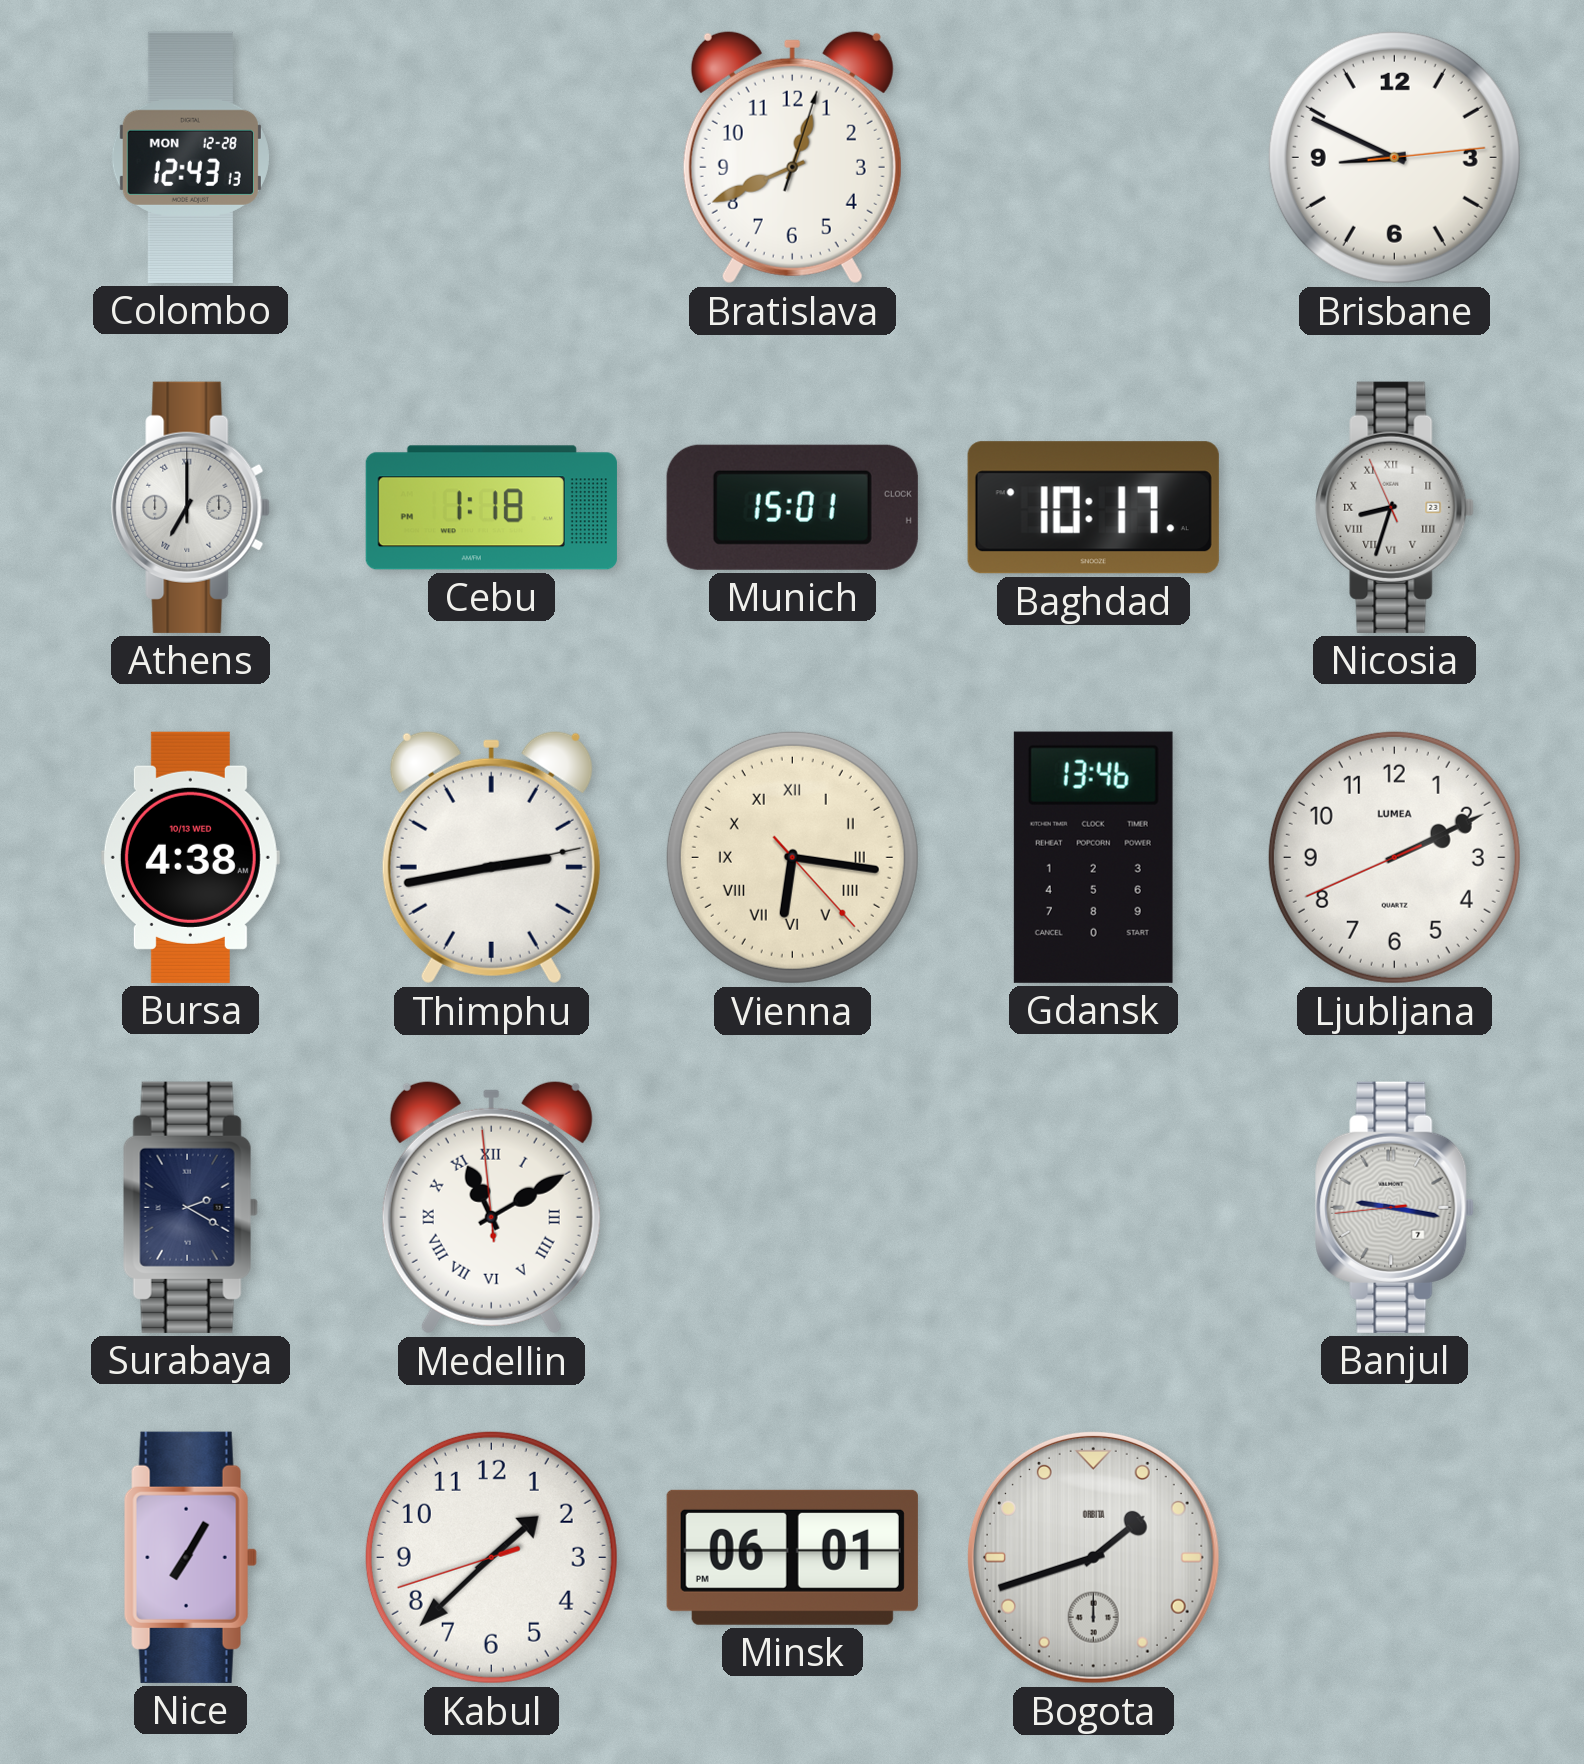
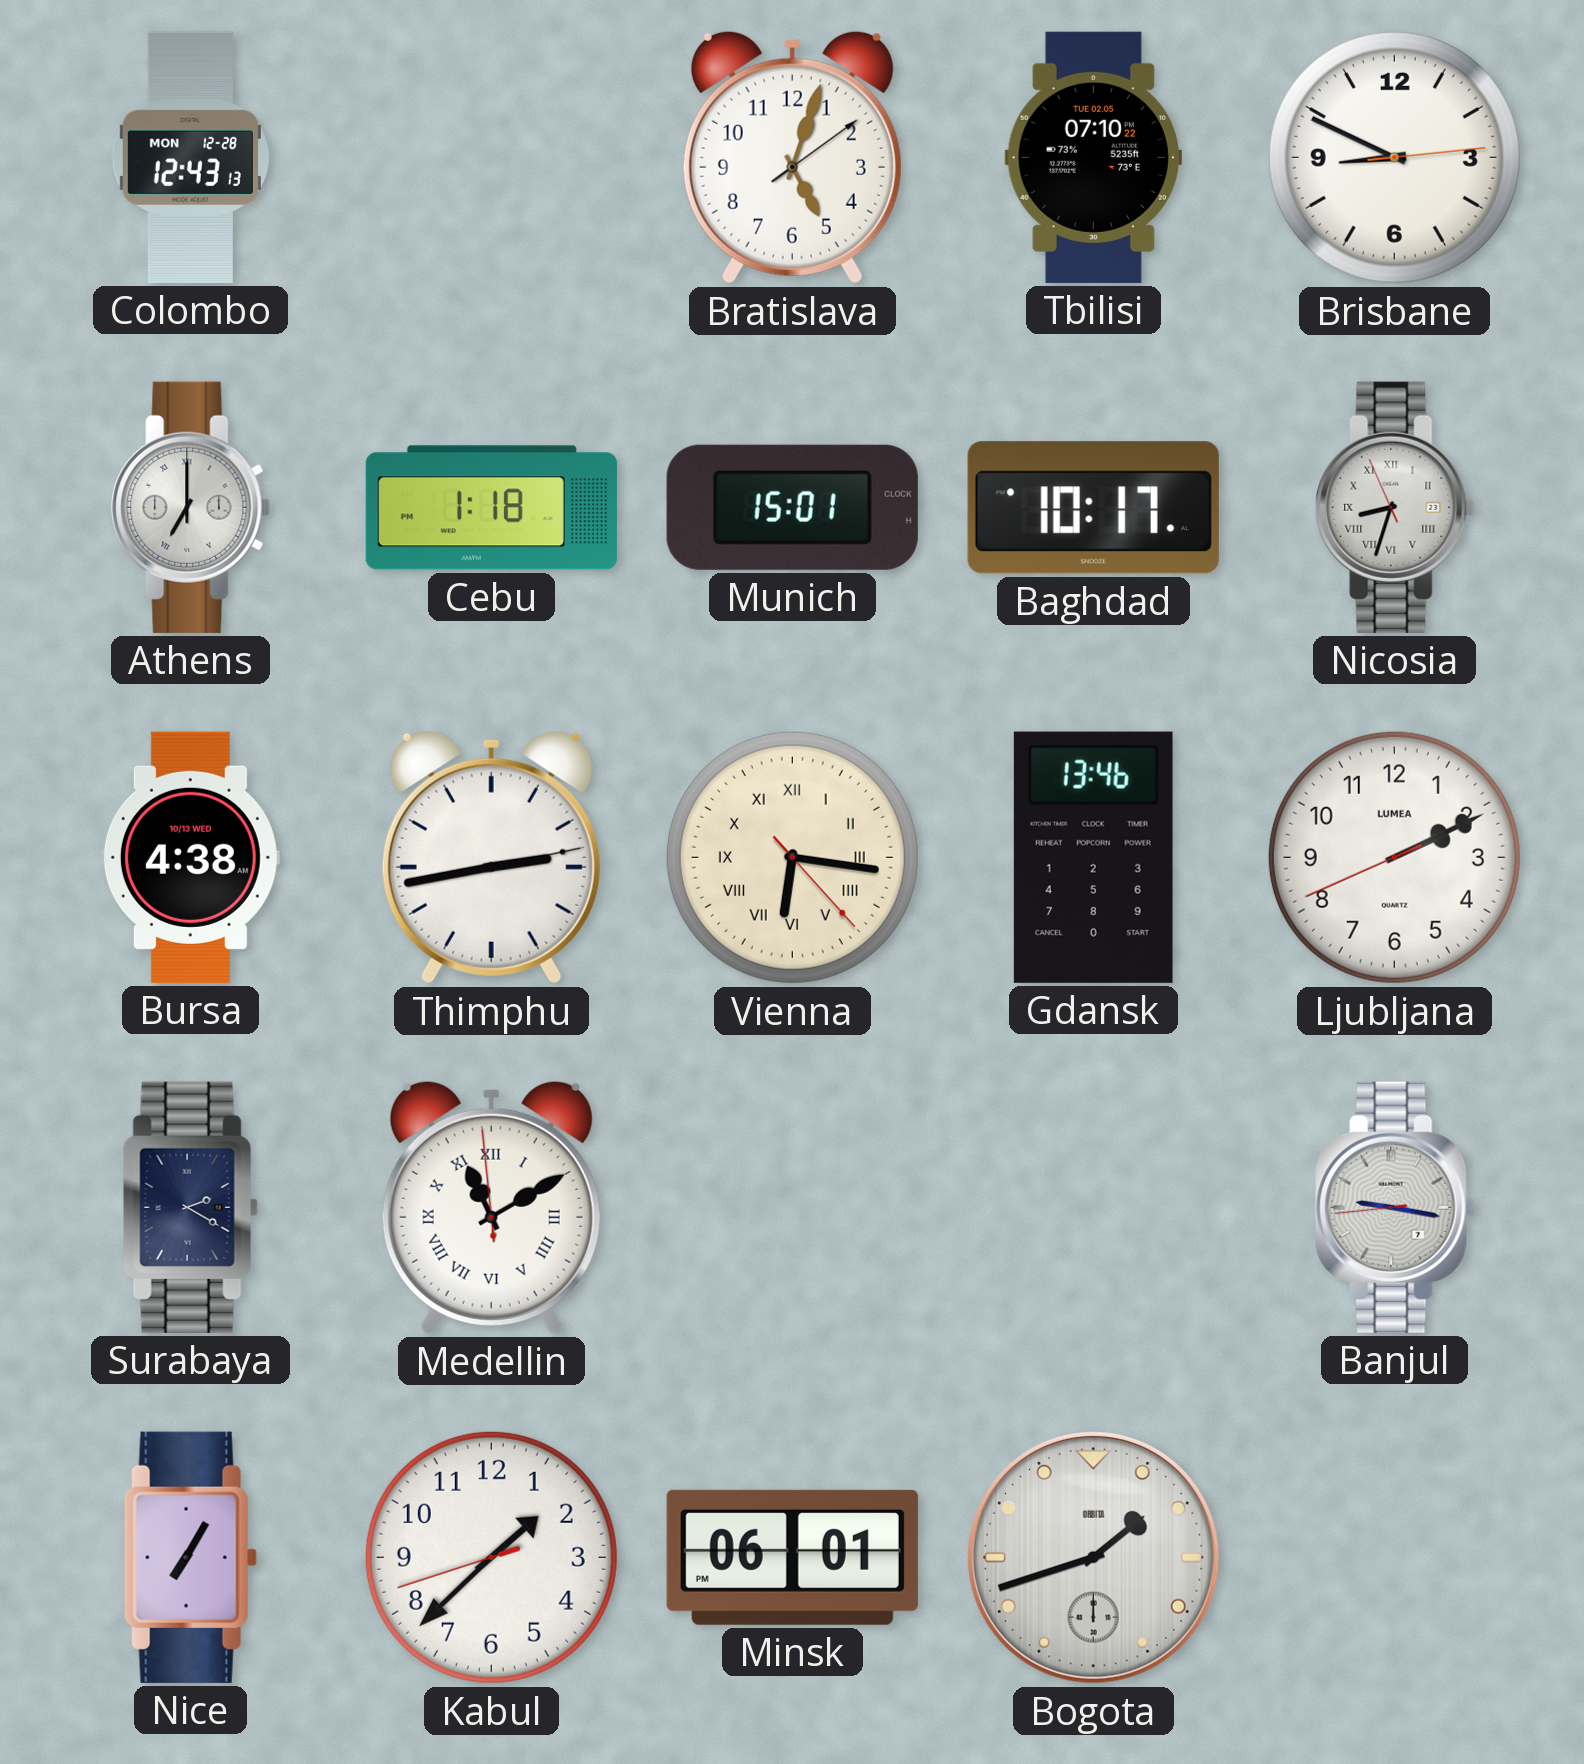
Bratislava: 12:41 -> 5:03 (792, 157)
Tbilisi: none -> 07:10 (1093, 157)
